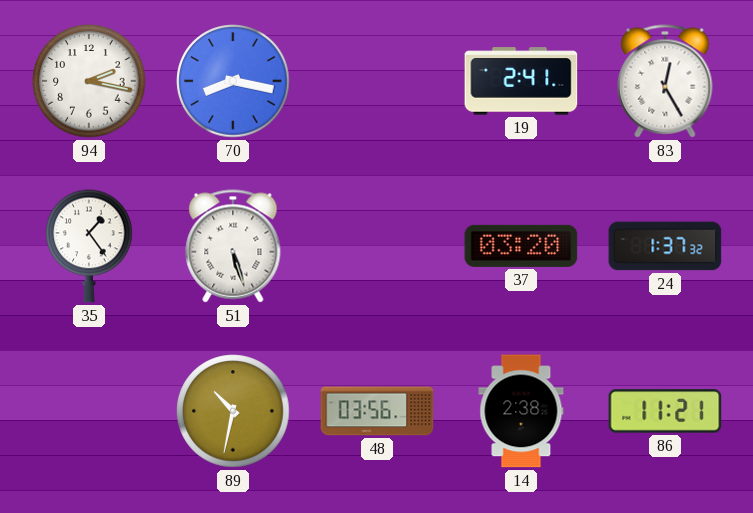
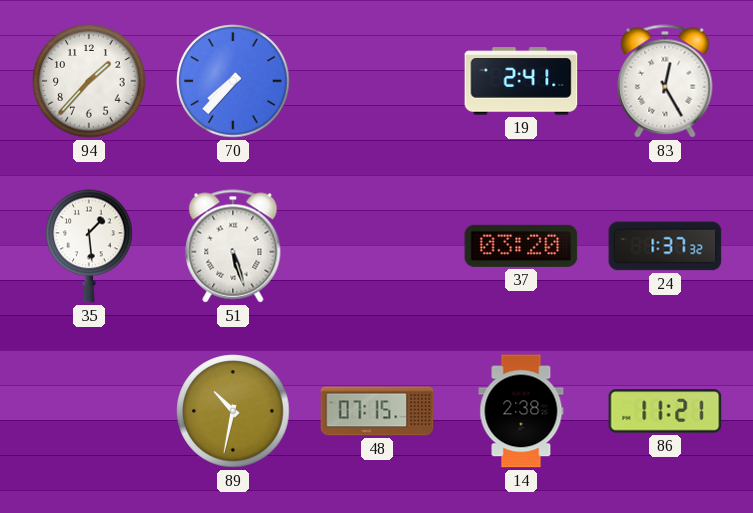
94: 2:17 -> 1:37 (89, 81)
70: 8:17 -> 7:37 (233, 81)
35: 1:24 -> 1:29 (89, 246)
48: 03:56 -> 07:15 (377, 411)
